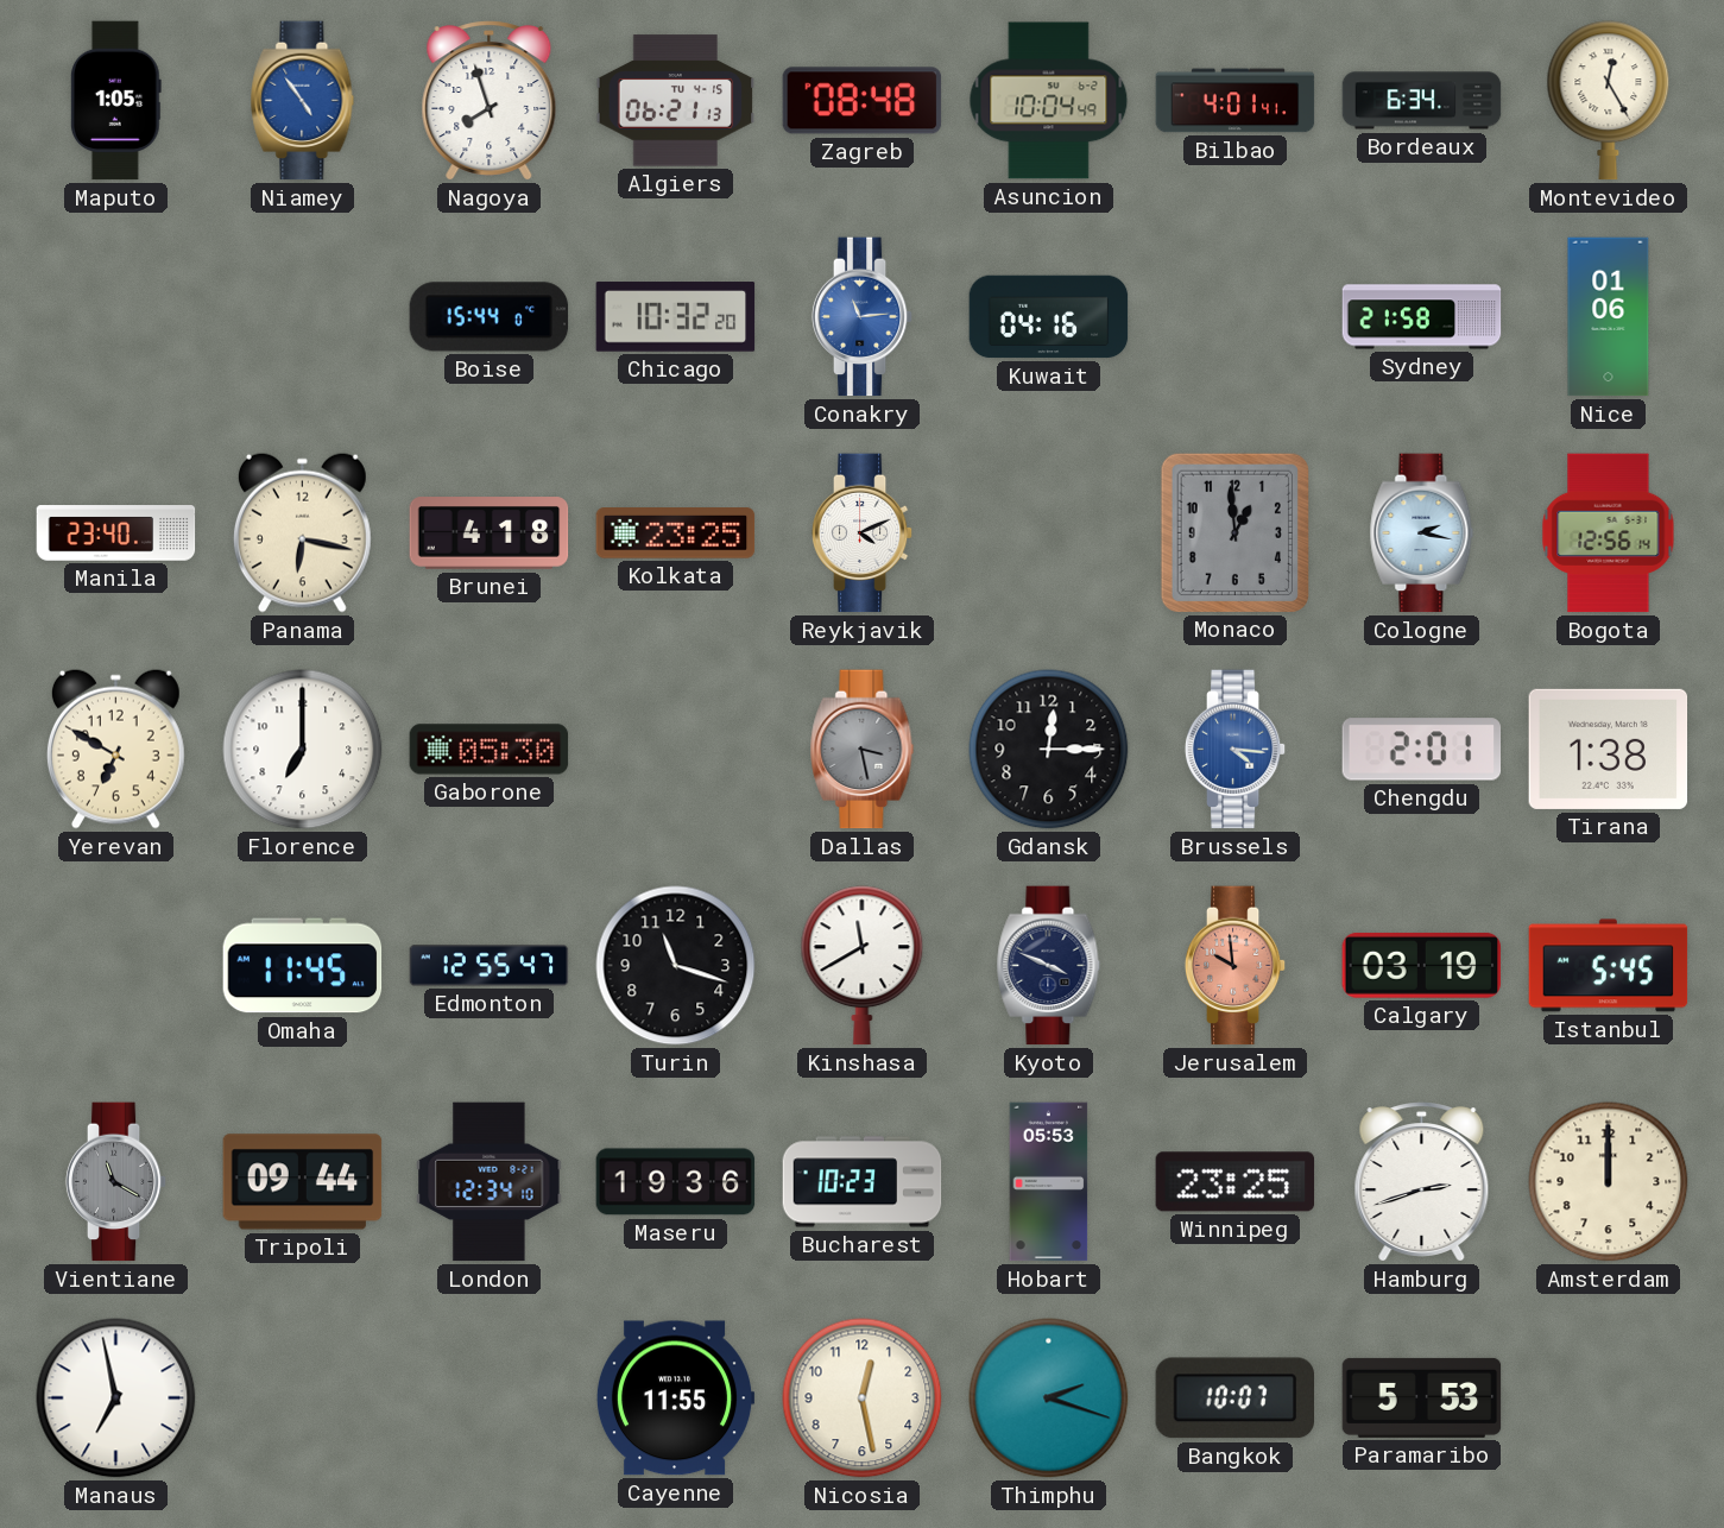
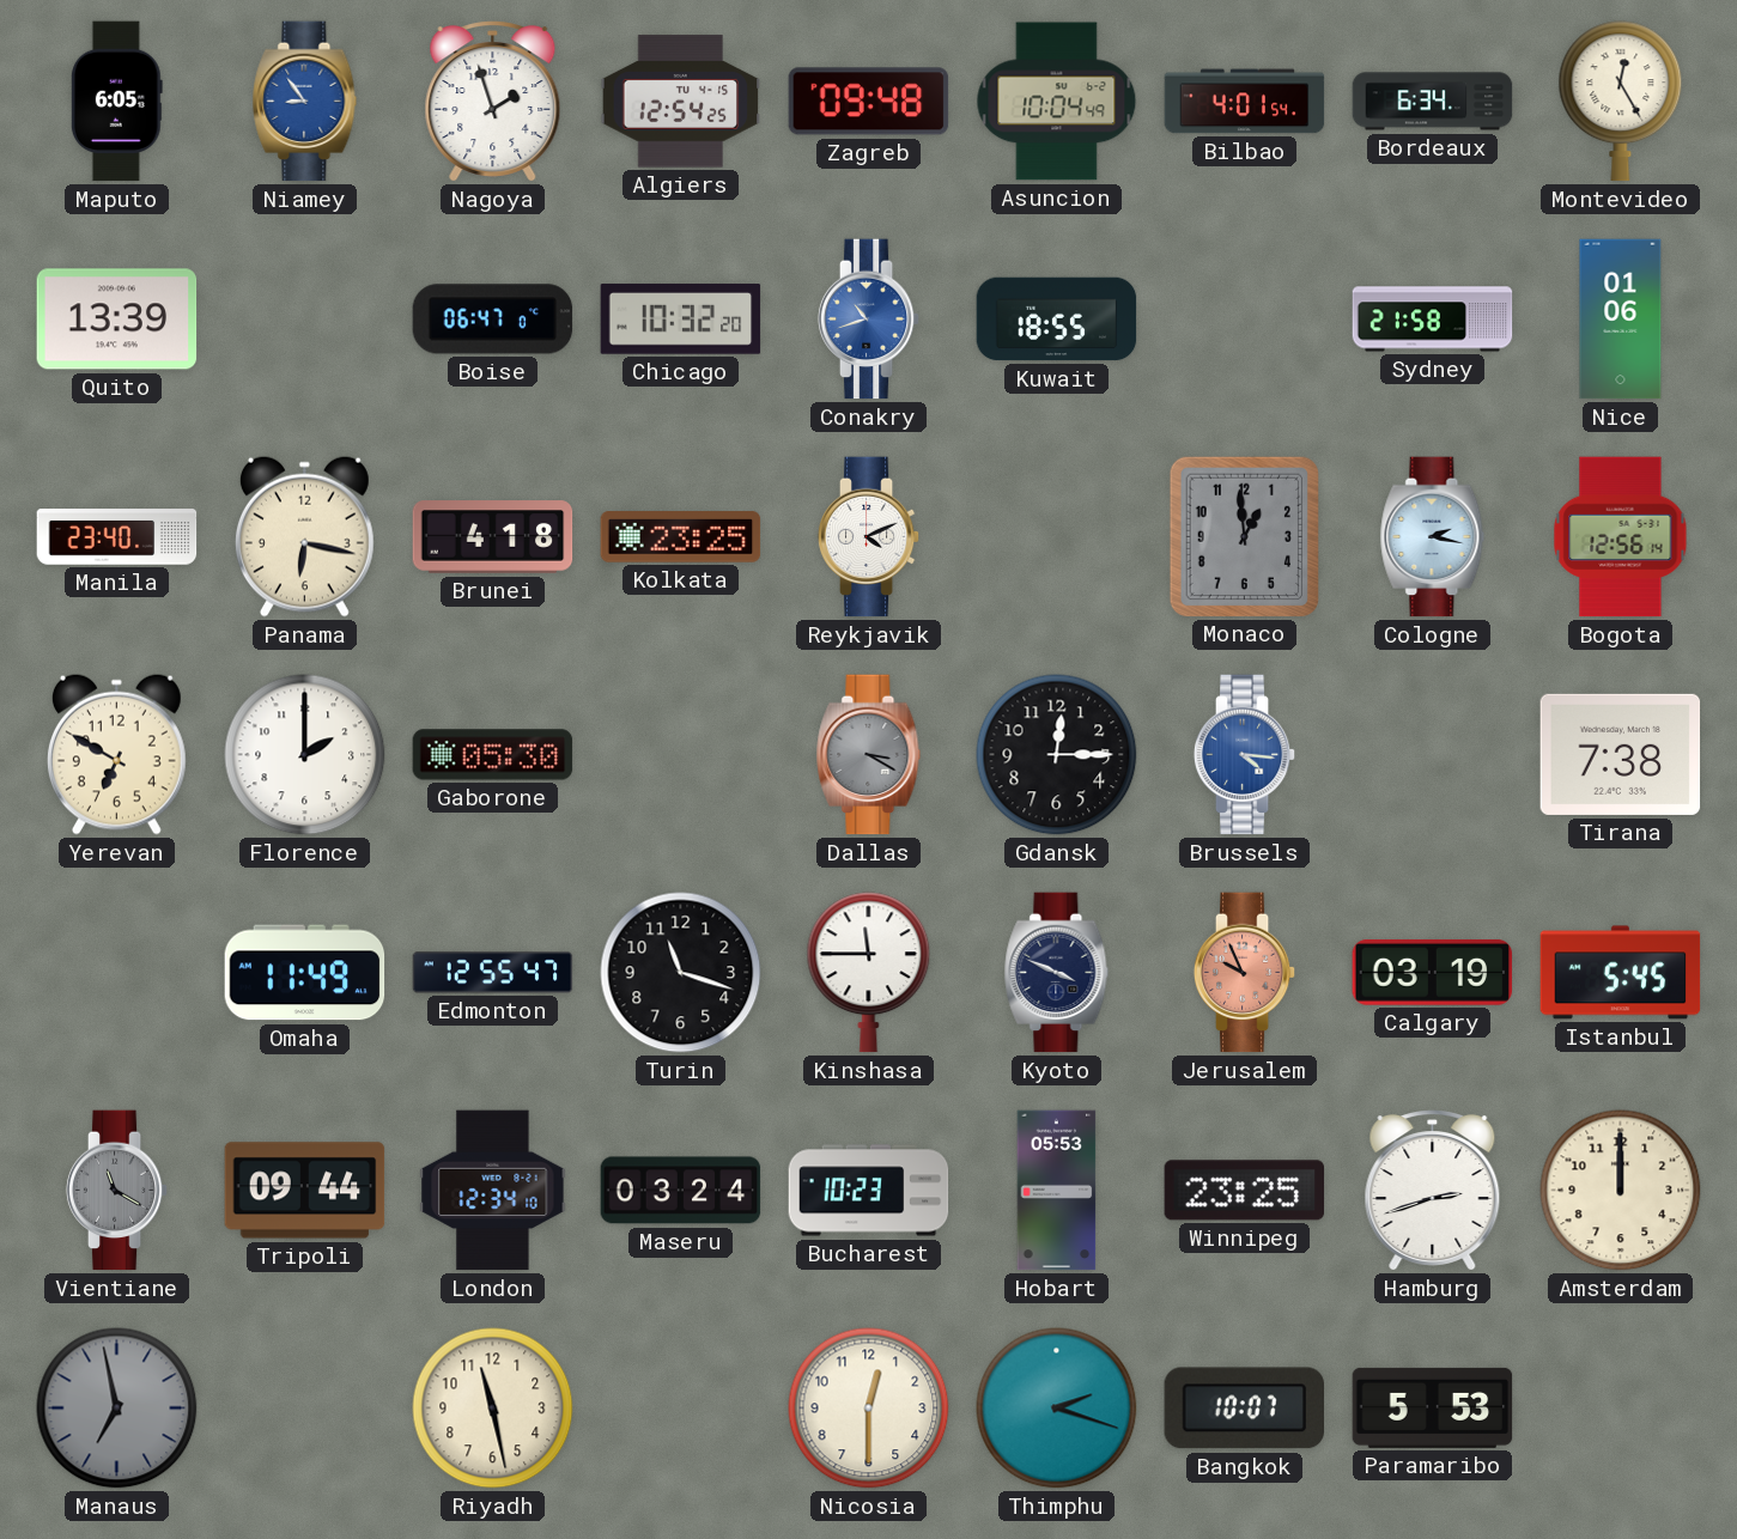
Maputo: 1:05 -> 6:05 (116, 102)
Niamey: 4:54 -> 8:54 (305, 102)
Nagoya: 7:57 -> 1:57 (493, 102)
Algiers: 06:21 -> 12:54 (681, 102)
Zagreb: 08:48 -> 09:48 (869, 102)
Bilbao: 4:01:41 -> 4:01:54 (1245, 102)
Quito: none -> 13:39 (117, 320)
Boise: 15:44 -> 06:47 (493, 320)
Conakry: 11:14 -> 10:42 (869, 320)
Kuwait: 04:16 -> 18:55 (1057, 320)
Florence: 7:00 -> 2:00 (305, 755)
Dallas: 3:28 -> 3:20 (869, 755)
Chengdu: 2:01 -> none (1422, 750)
Tirana: 1:38 -> 7:38 (1621, 754)
Omaha: 11:45 -> 11:49 (305, 973)
Kinshasa: 11:40 -> 11:45 (869, 973)
Jerusalem: 9:59 -> 9:56 (1245, 973)
Maseru: 19:36 -> 03:24 (681, 1191)
Manaus dial: white -> grey (117, 1409)
Riyadh: none -> 11:28 (493, 1409)
Cayenne: 11:55 -> none (675, 1398)
Nicosia: 12:28 -> 12:30 (869, 1409)
